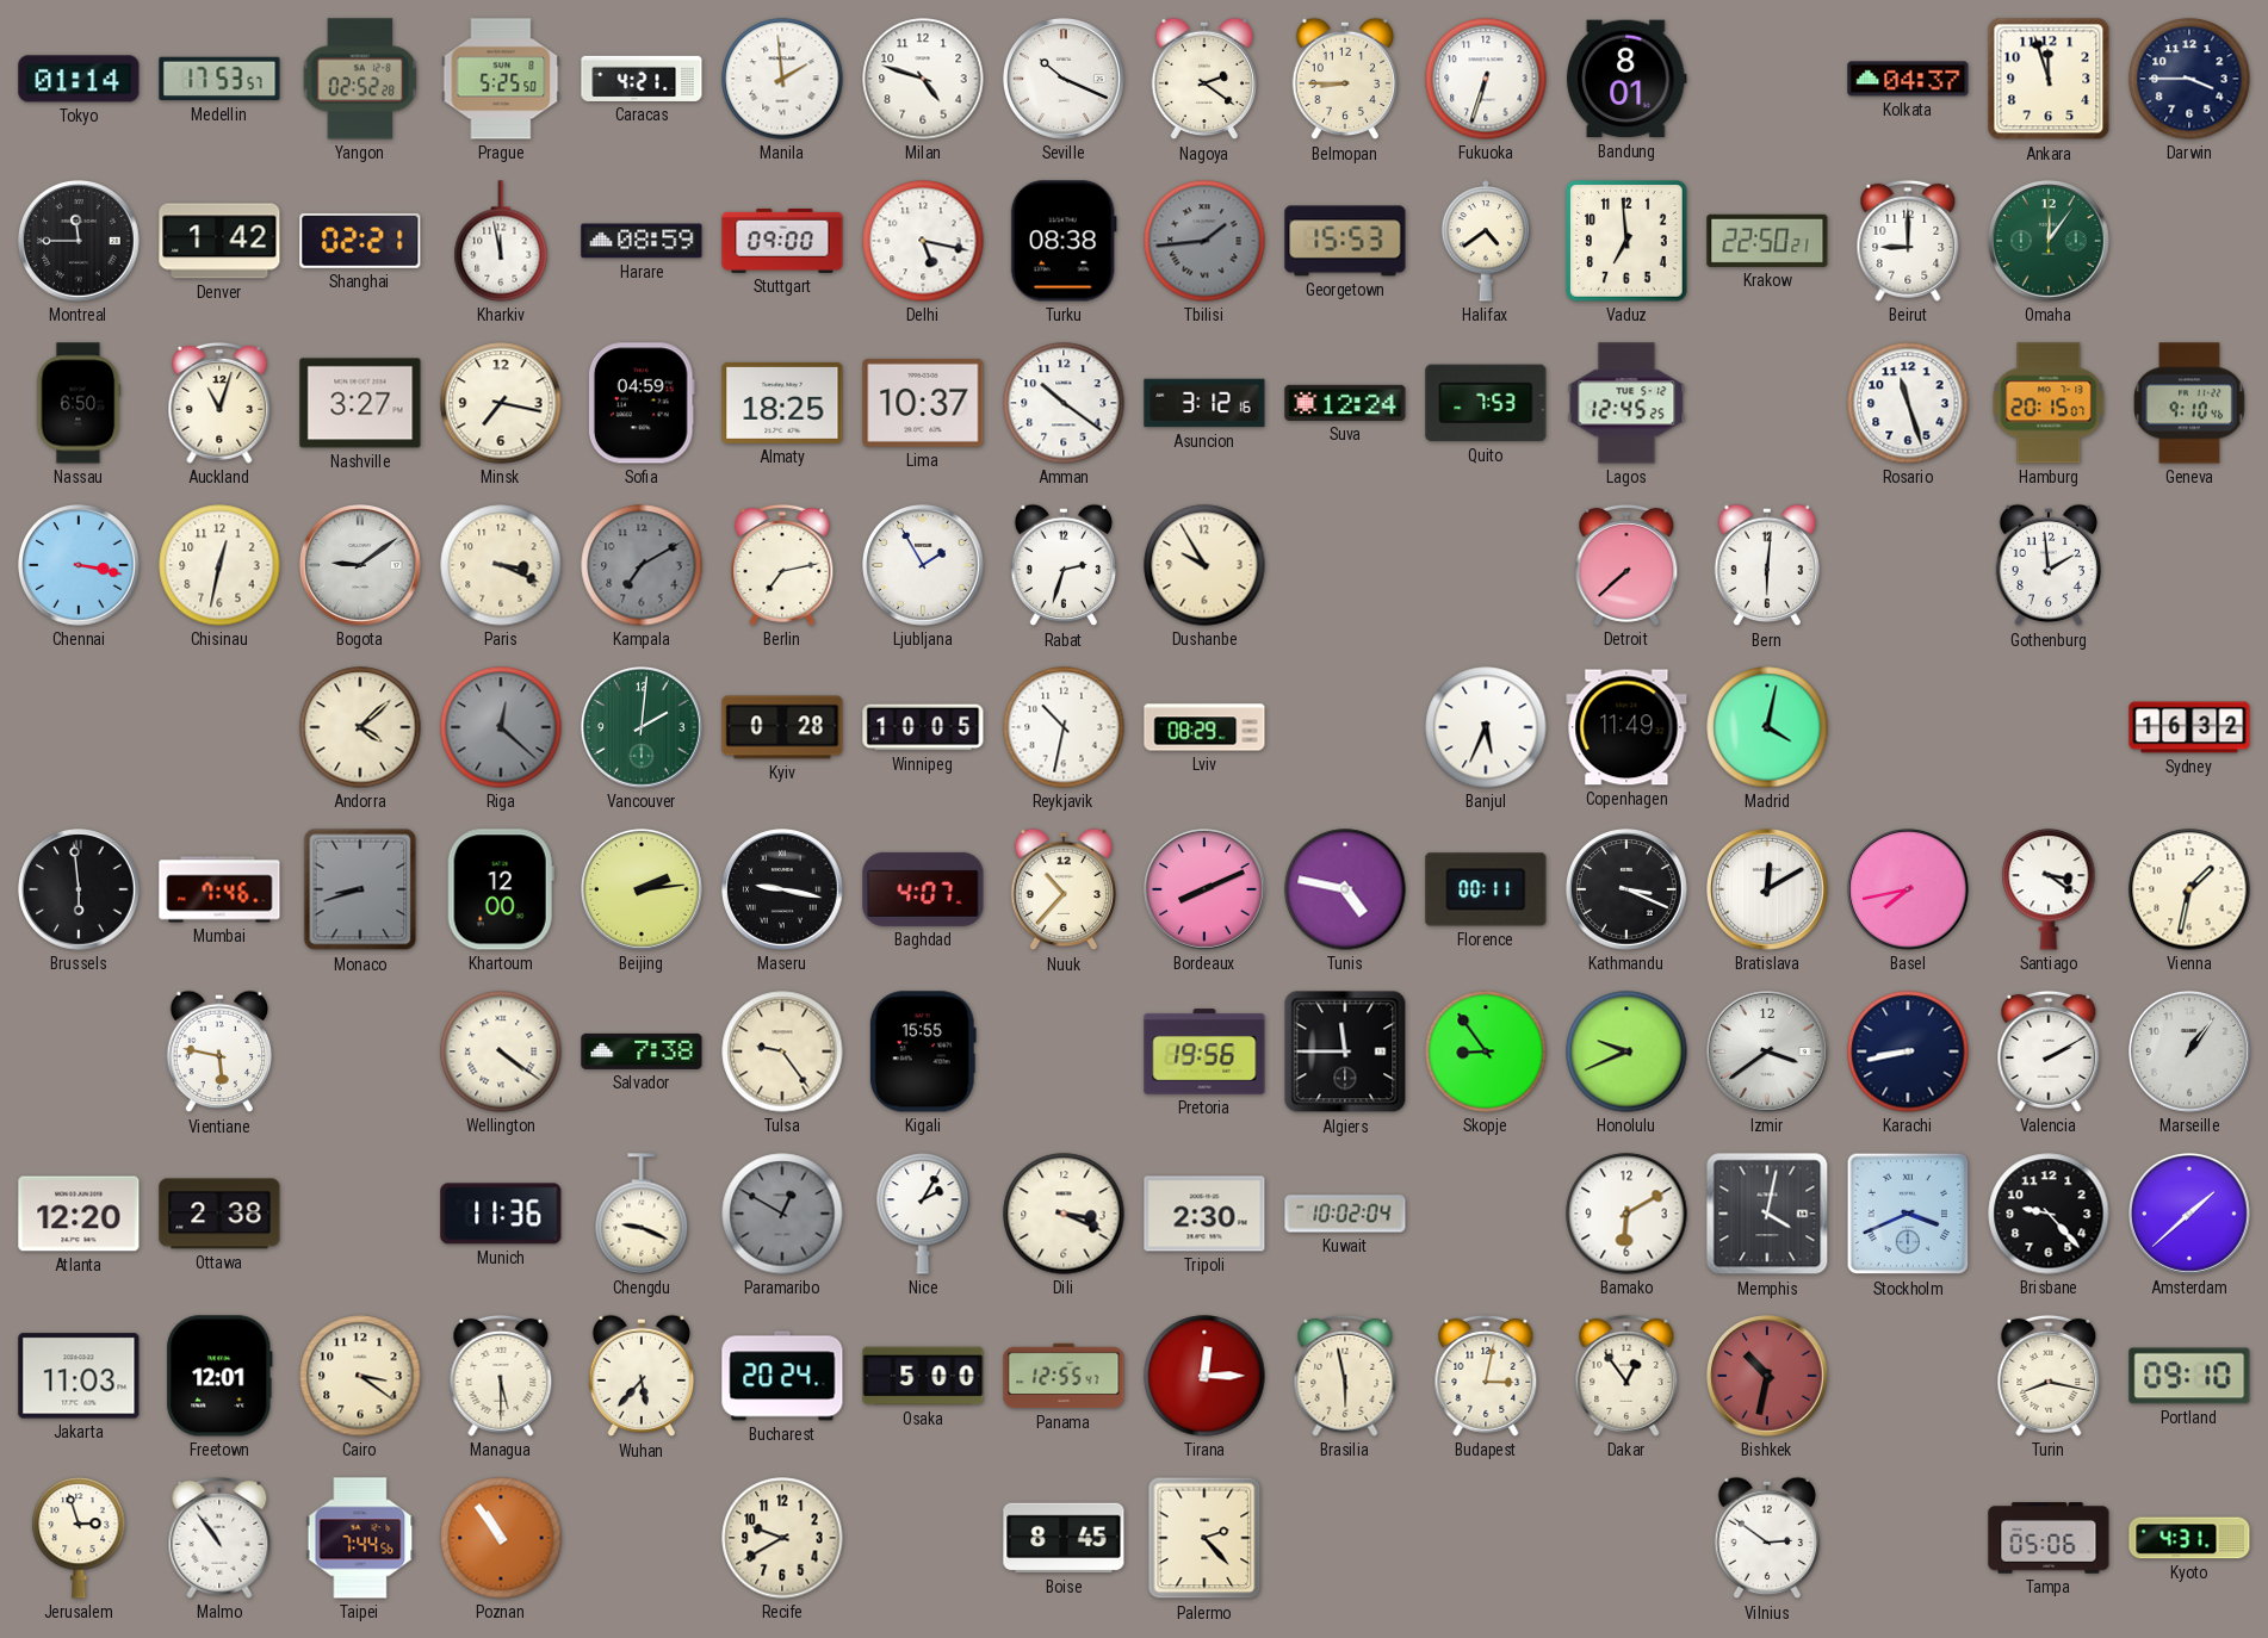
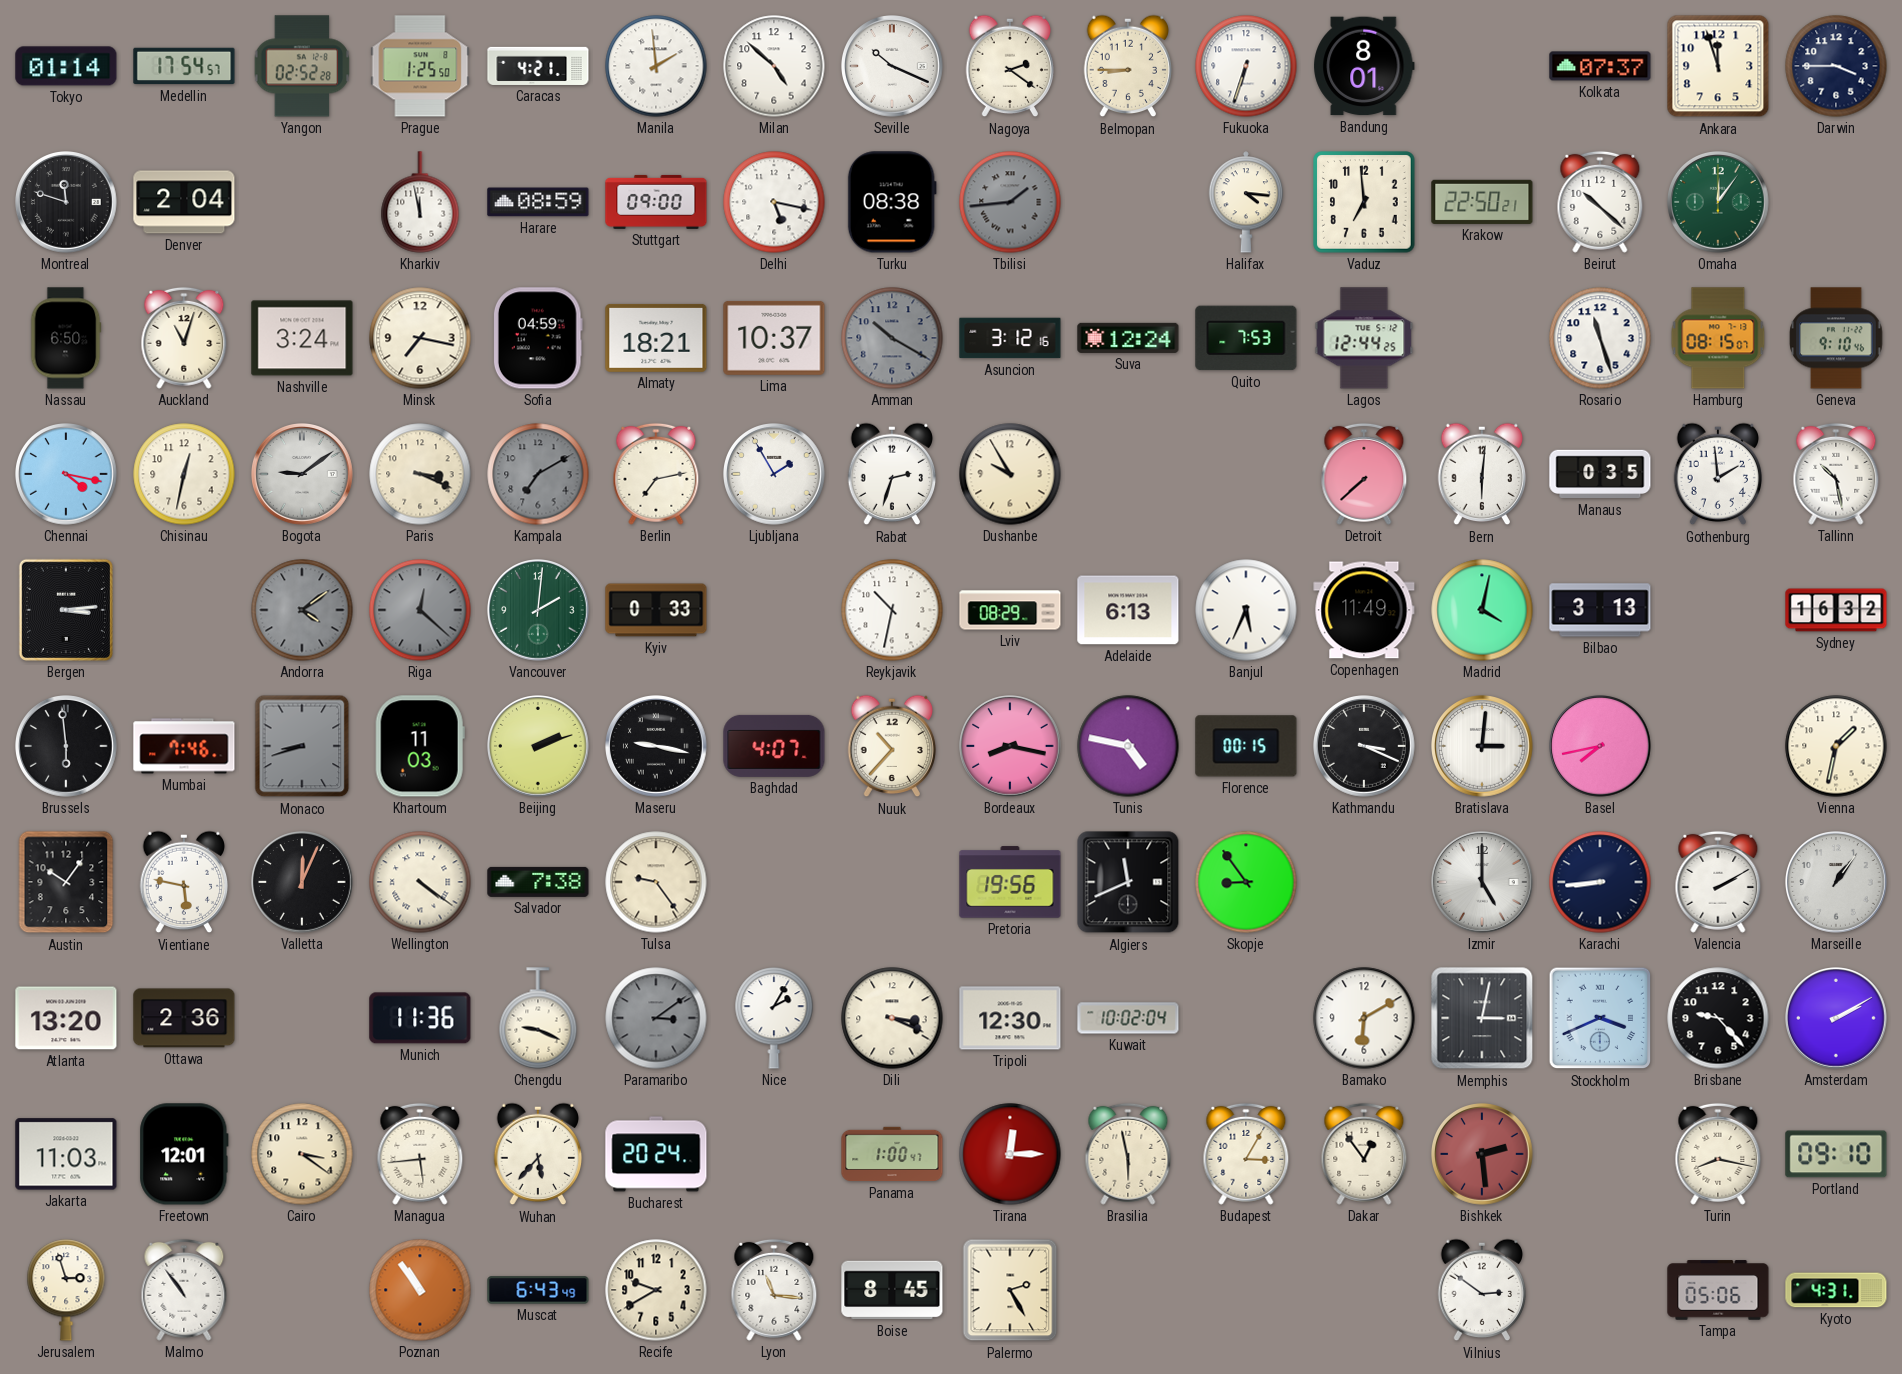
Medellin: 17:53 -> 17:54 (184, 66)
Prague: 5:25 -> 1:25 (420, 66)
Milan: 4:48 -> 4:52 (774, 66)
Kolkata: 04:37 -> 07:37 (1600, 66)
Montreal: 11:45 -> 11:48 (67, 202)
Denver: 1:42 -> 2:04 (184, 202)
Shanghai: 02:21 -> none (360, 241)
Georgetown: 15:53 -> none (1345, 241)
Halifax: 4:39 -> 4:16 (1246, 202)
Beirut: 9:00 -> 10:22 (1600, 202)
Nashville: 3:27 -> 3:24 (302, 338)
Almaty: 18:25 -> 18:21 (656, 338)
Amman: 10:21 -> 10:20 (892, 338)
Amman dial: white -> grey (892, 338)
Lagos: 12:45 -> 12:44 (1364, 338)
Hamburg: 20:15 -> 08:15 (1718, 338)
Chennai: 3:17 -> 4:17 (67, 474)
Manaus: none -> 0:35 (1600, 474)
Tallinn: none -> 10:28 (1836, 474)
Bergen: none -> 3:14 (66, 610)
Andorra: 4:08 -> 4:09 (302, 610)
Andorra dial: cream -> grey (302, 610)
Kyiv: 0:28 -> 0:33 (656, 610)
Winnipeg: 10:05 -> none (923, 727)
Adelaide: none -> 6:13 (1128, 610)
Bilbao: none -> 3:13 (1600, 610)
Khartoum: 12:00 -> 11:03 (420, 746)
Beijing: 2:14 -> 2:12 (539, 746)
Bordeaux: 8:11 -> 8:17 (1011, 746)
Florence: 00:11 -> 00:15 (1246, 746)
Bratislava: 12:10 -> 3:01 (1483, 746)
Santiago: 3:21 -> none (2049, 889)
Austin: none -> 10:06 (66, 882)
Valletta: none -> 12:04 (303, 882)
Kigali: 15:55 -> none (923, 1051)
Algiers: 11:45 -> 11:41 (1128, 882)
Honolulu: 9:41 -> none (1626, 1051)
Izmir: 3:39 -> 5:00 (1483, 882)
Karachi: 8:43 -> 8:44 (1600, 882)
Atlanta: 12:20 -> 13:20 (66, 1018)
Ottawa: 2:38 -> 2:36 (184, 1018)
Paramaribo: 12:50 -> 3:09 (656, 1018)
Tripoli: 2:30 -> 12:30 (1010, 1018)
Memphis: 4:02 -> 3:02 (1482, 1018)
Amsterdam: 1:38 -> 2:10 (1837, 1018)
Managua: 5:30 -> 5:44 (420, 1154)
Osaka: 5:00 -> none (923, 1376)
Panama: 12:55 -> 1:00 (892, 1154)
Budapest: 3:02 -> 3:05 (1246, 1154)
Bishkek: 10:32 -> 2:29 (1483, 1154)
Taipei: 7:44 -> none (360, 1538)
Muscat: none -> 6:43 (538, 1290)
Lyon: none -> 11:16 (774, 1290)
Palermo: 2:23 -> 2:25 (1010, 1290)
